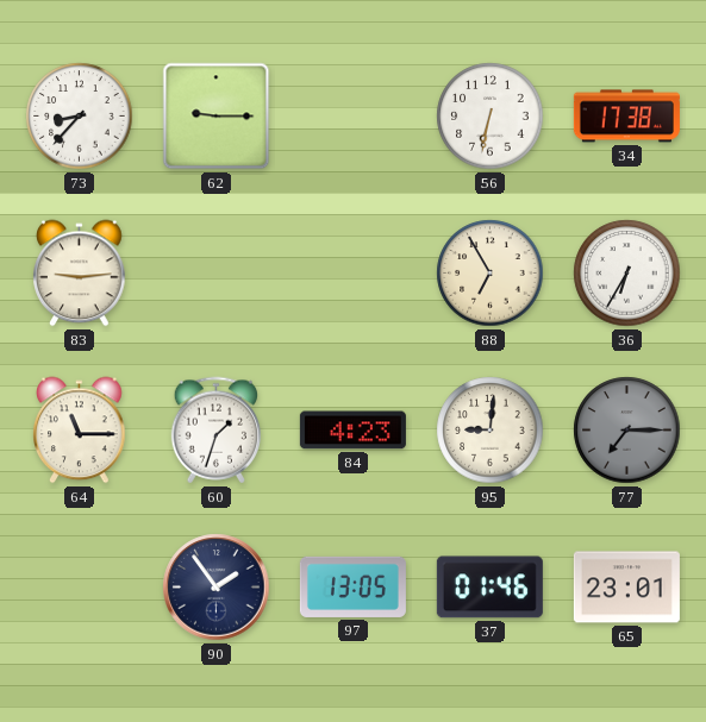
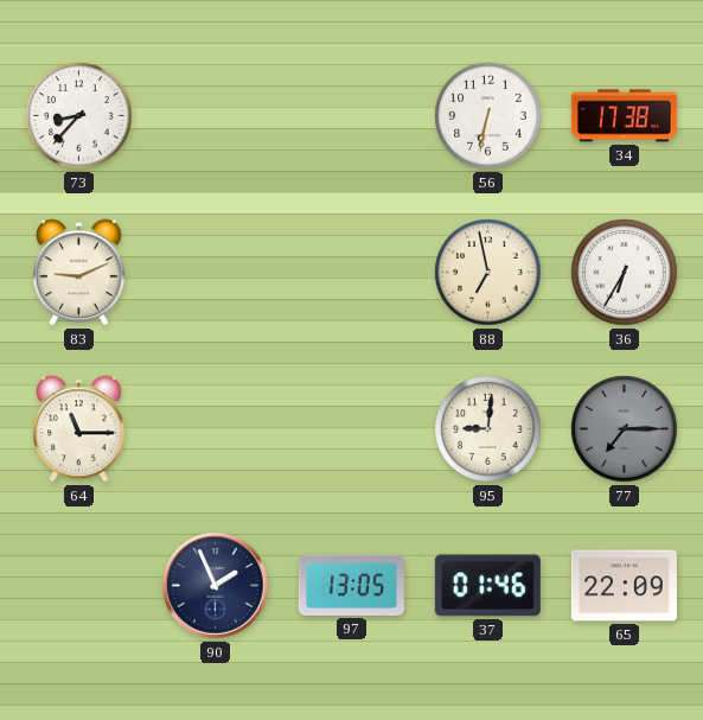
62: 9:15 -> none (217, 117)
83: 9:14 -> 9:11 (79, 273)
88: 6:55 -> 6:58 (488, 273)
60: 1:33 -> none (217, 431)
84: 4:23 -> none (352, 431)
90: 1:54 -> 1:56 (216, 586)
65: 23:01 -> 22:09 (624, 586)
